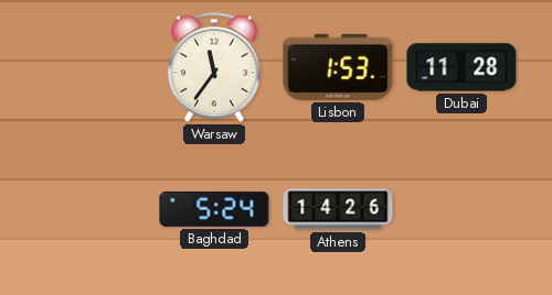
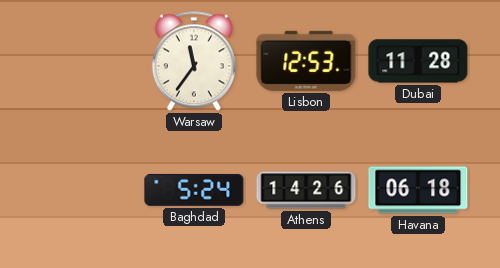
Lisbon: 1:53 -> 12:53 (306, 61)
Havana: none -> 06:18 (418, 190)
